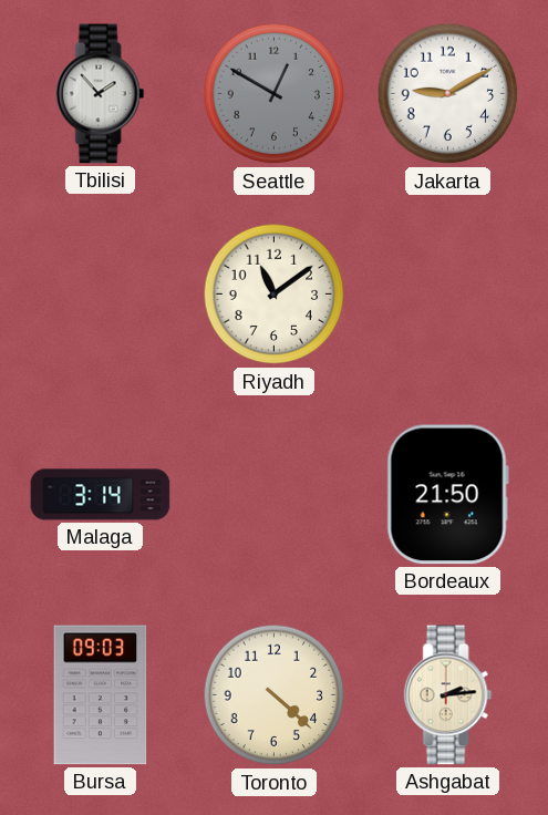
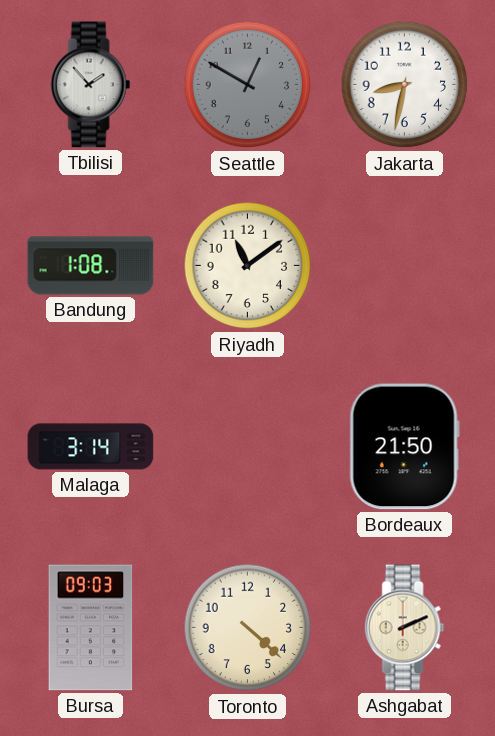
Jakarta: 9:10 -> 8:32 (405, 85)
Bandung: none -> 1:08 (91, 266)
Ashgabat: 2:14 -> 2:11 (405, 628)
